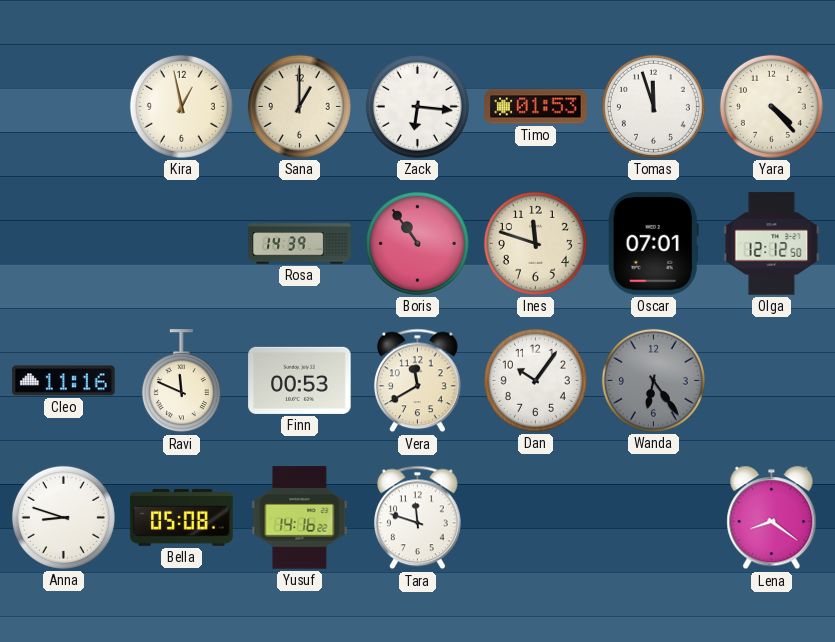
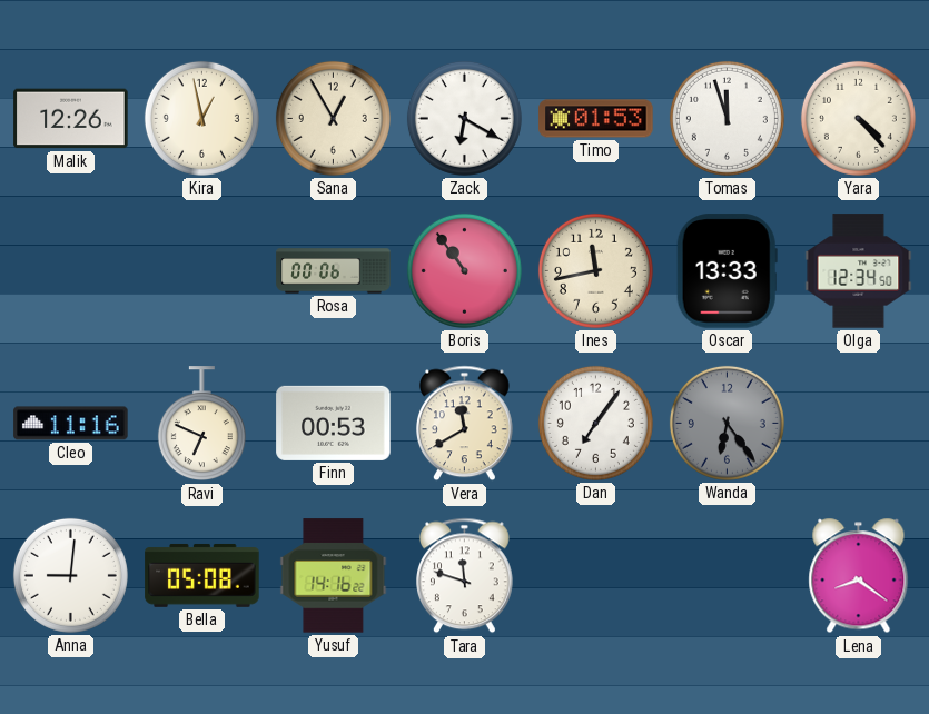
Malik: none -> 12:26 (71, 119)
Sana: 1:00 -> 12:55 (333, 118)
Zack: 6:16 -> 6:20 (464, 118)
Rosa: 14:39 -> 00:06 (334, 271)
Ines: 11:48 -> 11:43 (595, 270)
Oscar: 07:01 -> 13:33 (727, 271)
Olga: 12:12 -> 12:34 (859, 271)
Ravi: 11:49 -> 6:49 (201, 424)
Dan: 10:06 -> 7:06 (595, 423)
Anna: 8:48 -> 9:01 (70, 575)
